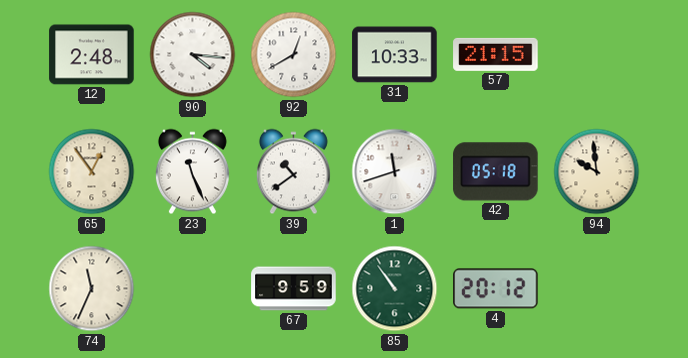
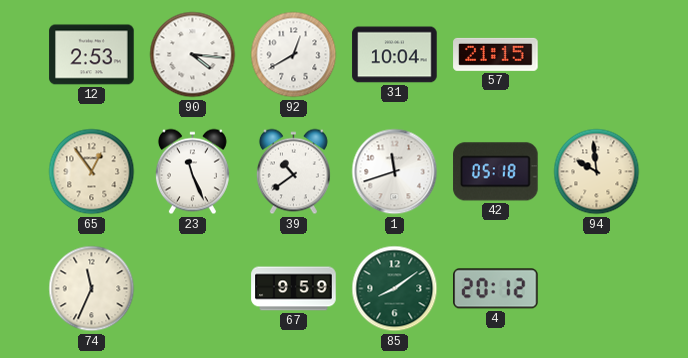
12: 2:48 -> 2:53 (92, 55)
31: 10:33 -> 10:04 (395, 55)
85: 10:54 -> 8:09 (395, 289)
